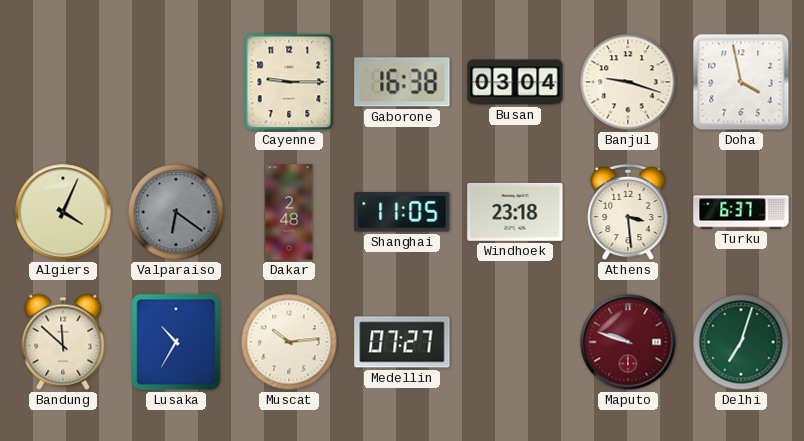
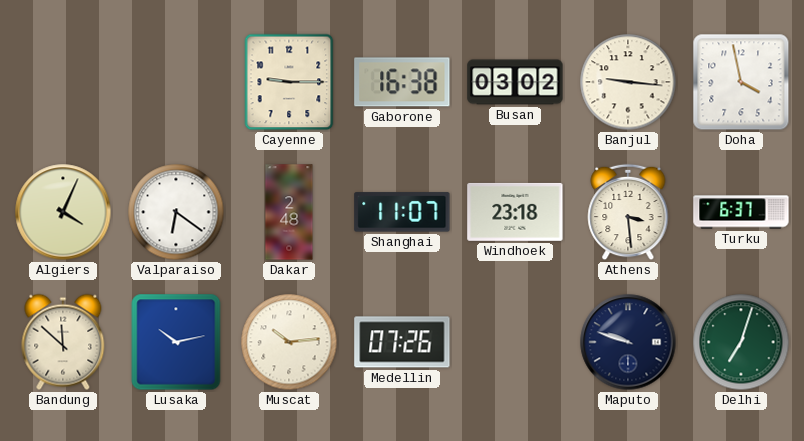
Busan: 03:04 -> 03:02 (515, 82)
Banjul: 9:18 -> 9:16 (628, 82)
Valparaiso dial: grey -> white (176, 212)
Shanghai: 11:05 -> 11:07 (402, 212)
Lusaka: 10:35 -> 10:13 (176, 342)
Medellin: 07:27 -> 07:26 (402, 342)
Maputo dial: burgundy -> navy (628, 342)
